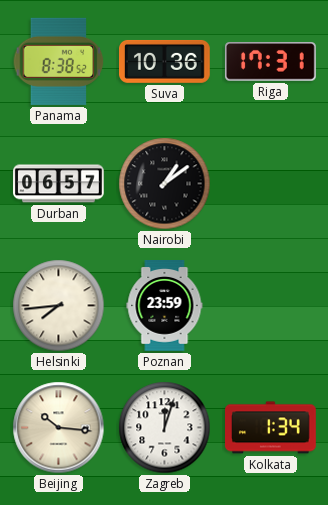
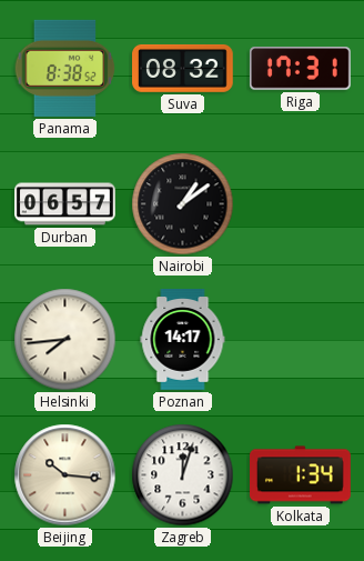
Suva: 10:36 -> 08:32 (183, 68)
Poznan: 23:59 -> 14:17 (183, 340)
